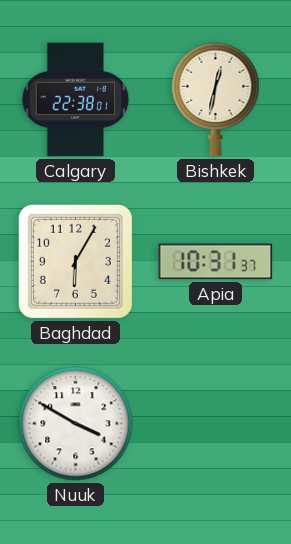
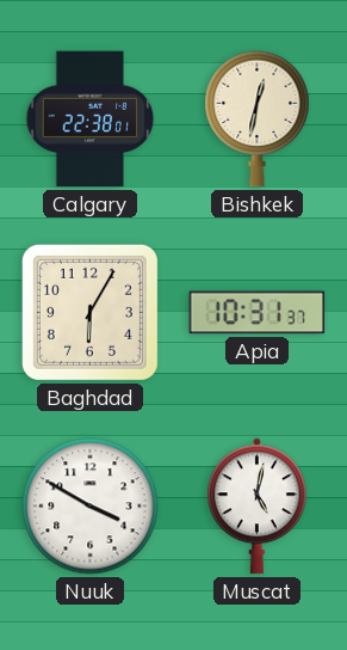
Muscat: none -> 5:02 (256, 507)
